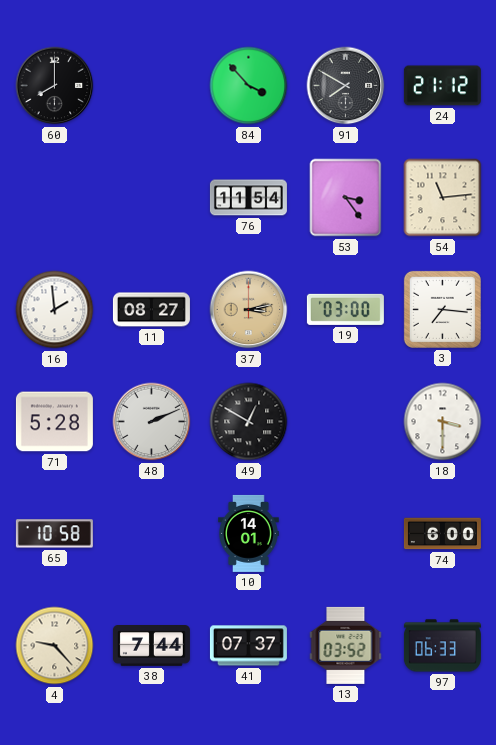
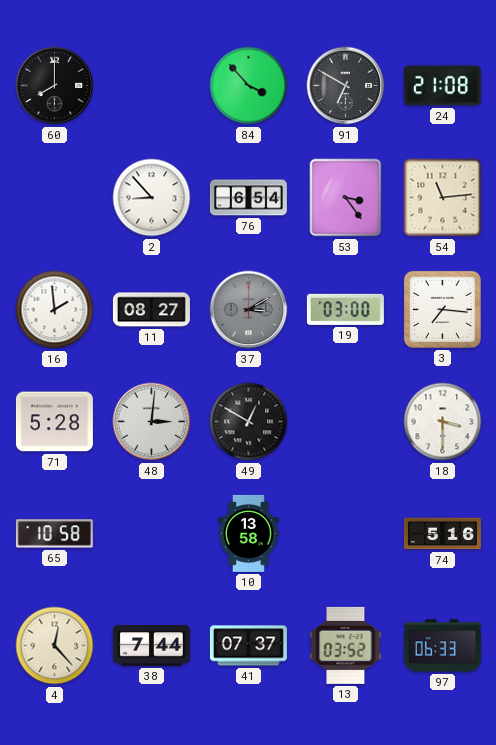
91: 7:50 -> 6:50 (346, 86)
24: 21:12 -> 21:08 (442, 86)
2: none -> 8:53 (152, 198)
76: 11:54 -> 6:54 (248, 198)
37: 3:13 -> 3:10 (249, 310)
37 dial: champagne -> grey (249, 310)
48: 2:11 -> 3:01 (152, 422)
10: 14:01 -> 13:58 (249, 533)
74: 6:00 -> 5:16 (442, 534)
4: 9:23 -> 12:23 (55, 646)
